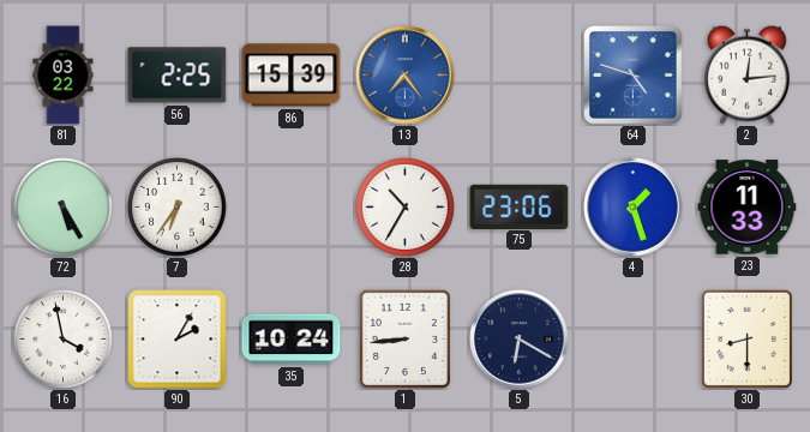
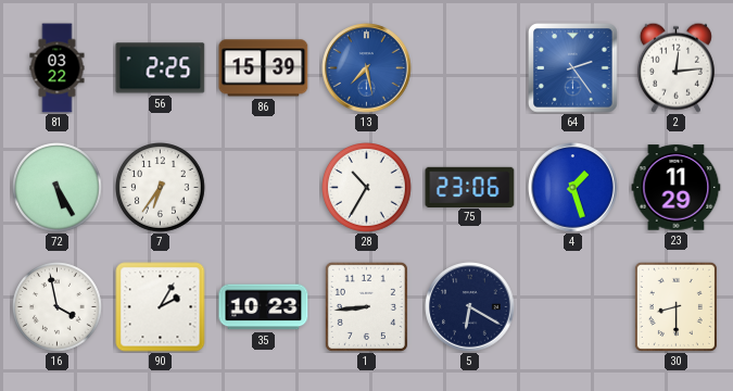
13: 7:24 -> 7:28 (367, 68)
64: 4:48 -> 2:24 (573, 68)
23: 11:33 -> 11:29 (677, 188)
35: 10:24 -> 10:23 (264, 307)
